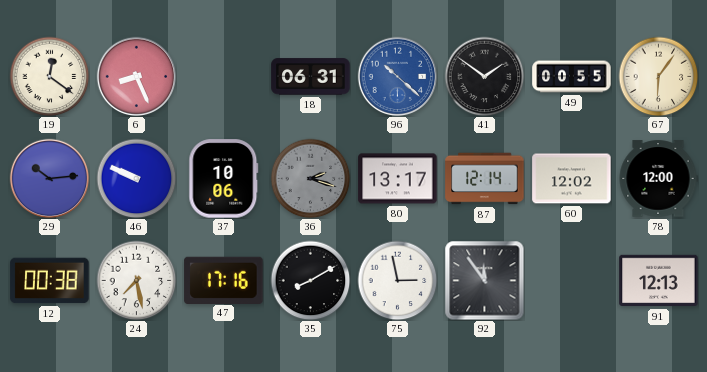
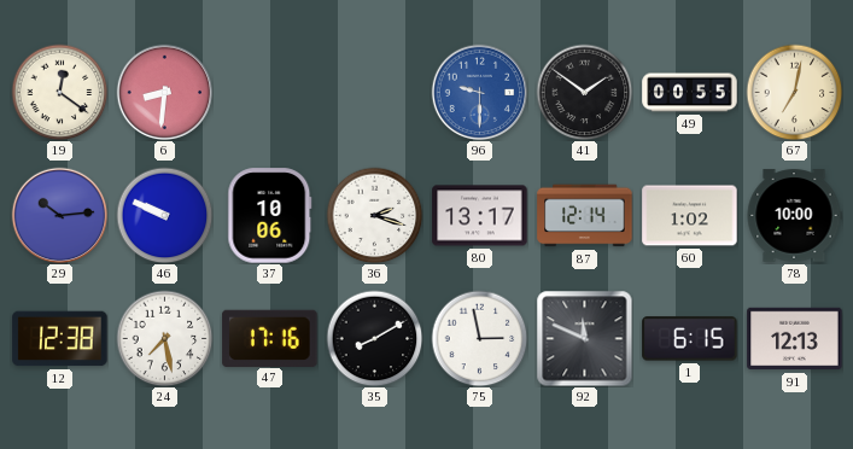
6: 8:26 -> 8:31 (164, 92)
18: 06:31 -> none (311, 77)
96: 10:22 -> 9:30 (479, 92)
67: 6:06 -> 7:02 (794, 92)
36 dial: grey -> white (374, 215)
60: 12:02 -> 1:02 (690, 216)
78: 12:00 -> 10:00 (794, 216)
12: 00:38 -> 12:38 (60, 339)
92: 11:54 -> 11:49 (584, 338)
1: none -> 6:15 (690, 339)
